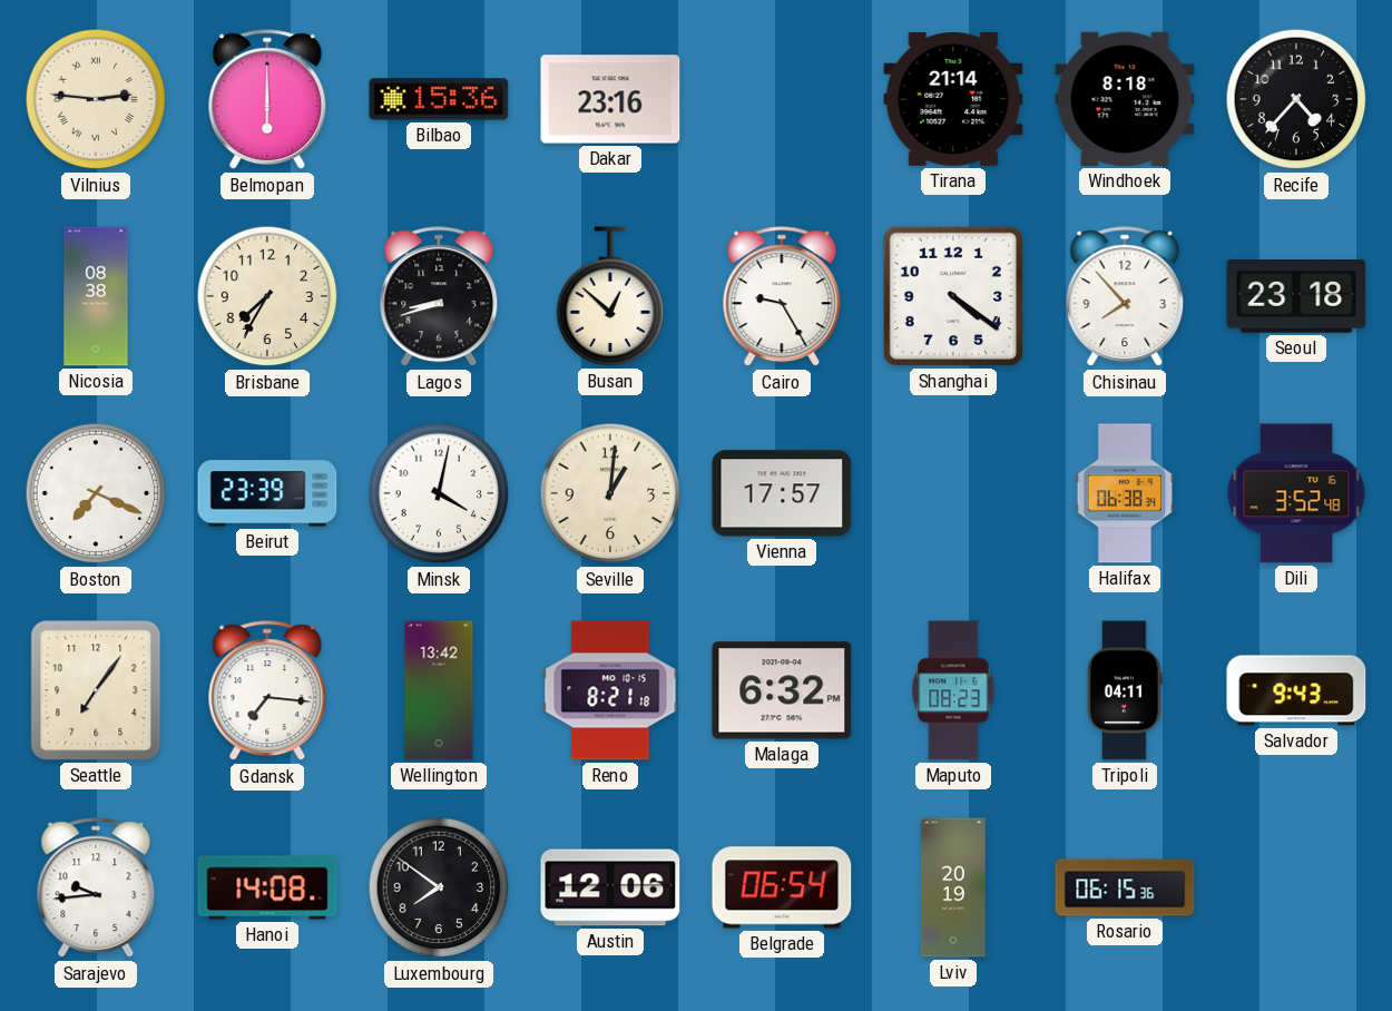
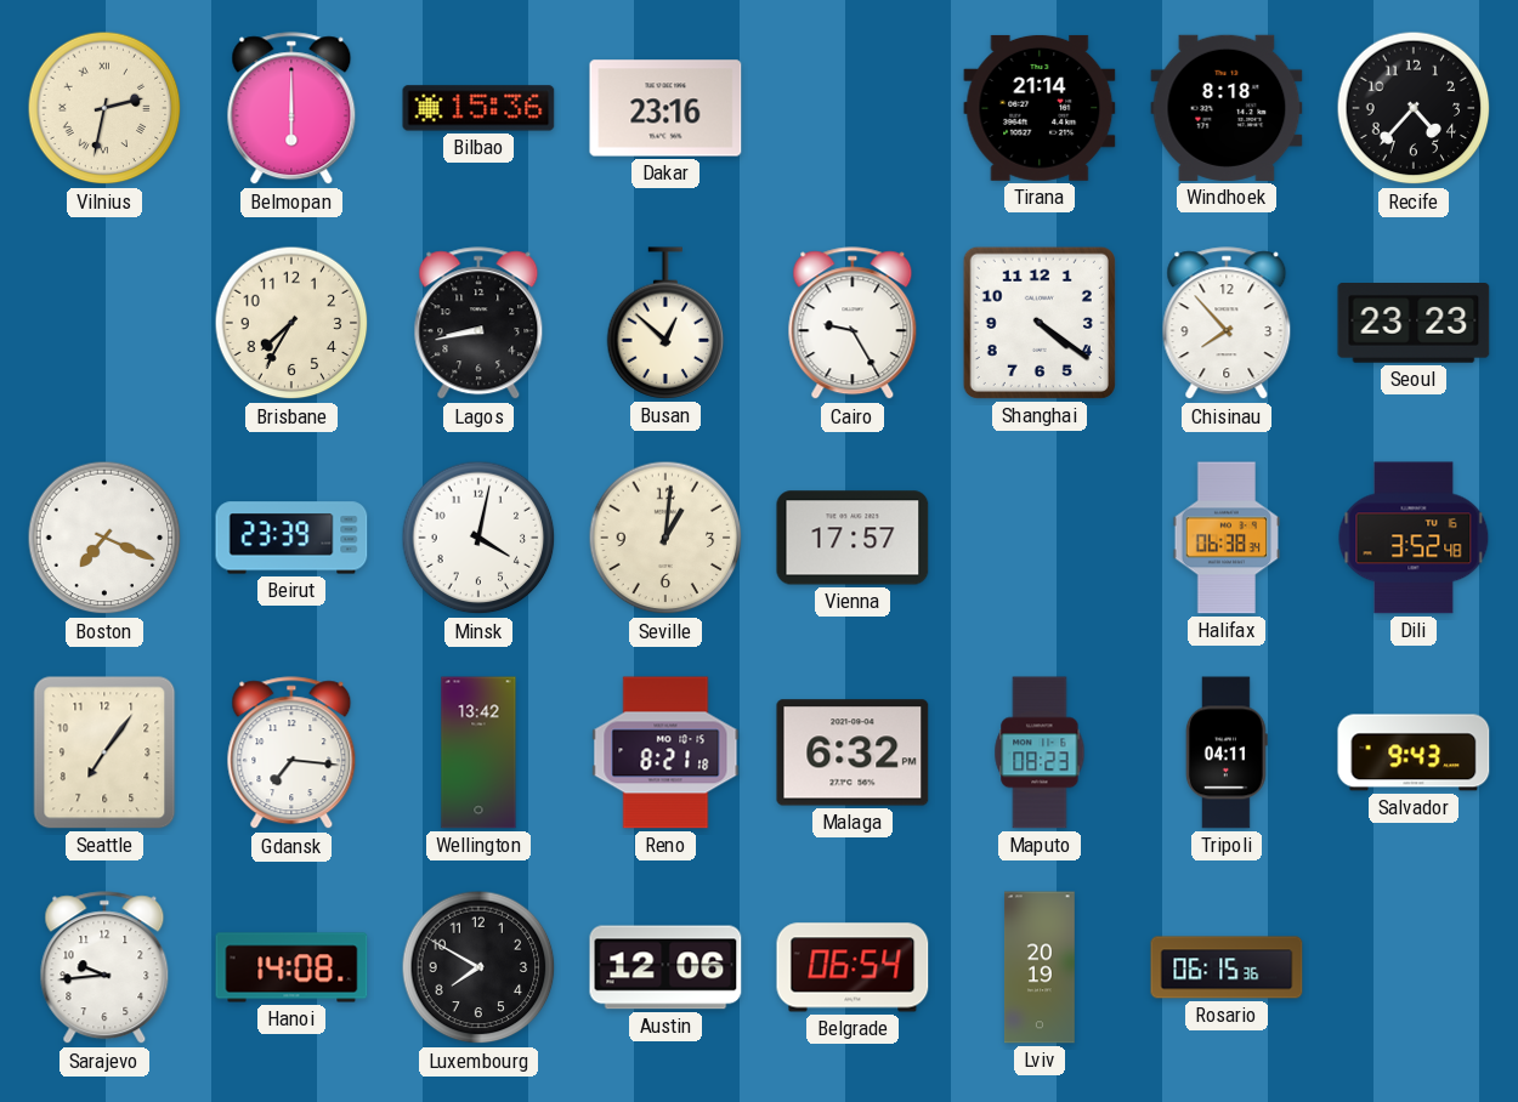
Vilnius: 2:46 -> 2:32 (104, 108)
Nicosia: 08:38 -> none (96, 296)
Lagos: 8:42 -> 8:43 (478, 324)
Seoul: 23:18 -> 23:23 (1414, 324)
Luxembourg: 7:51 -> 7:50 (478, 967)
